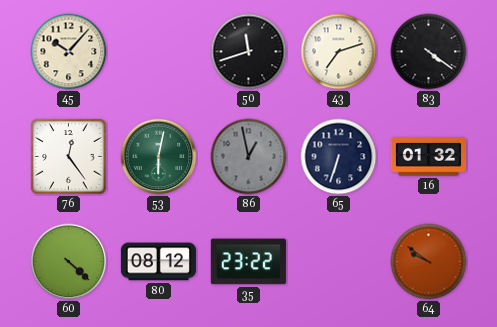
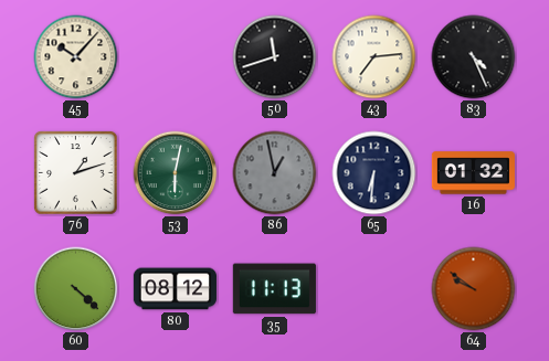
43: 7:12 -> 7:14 (374, 57)
83: 4:21 -> 4:26 (474, 57)
76: 12:24 -> 1:12 (76, 173)
65: 6:33 -> 6:31 (374, 173)
35: 23:22 -> 11:13 (274, 289)
